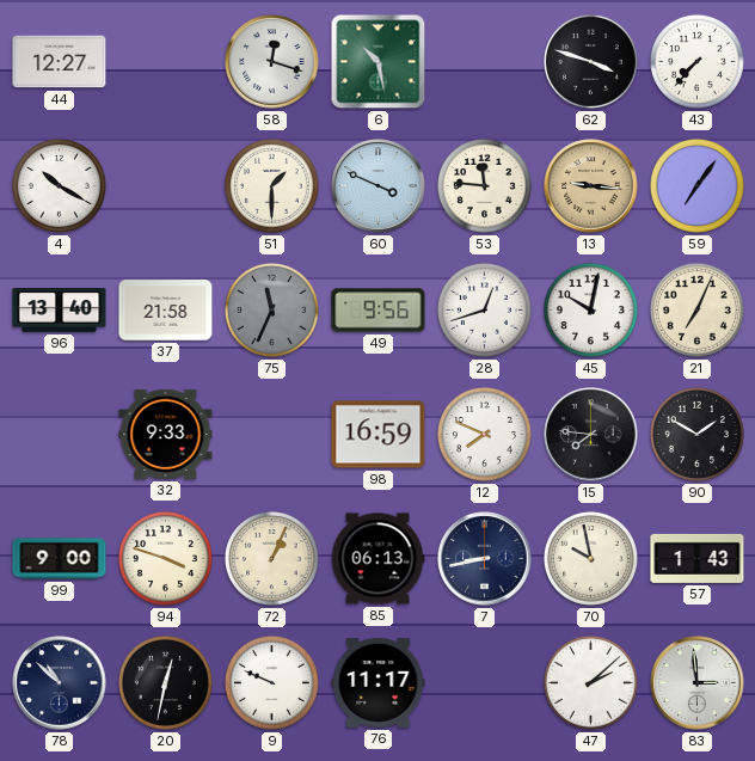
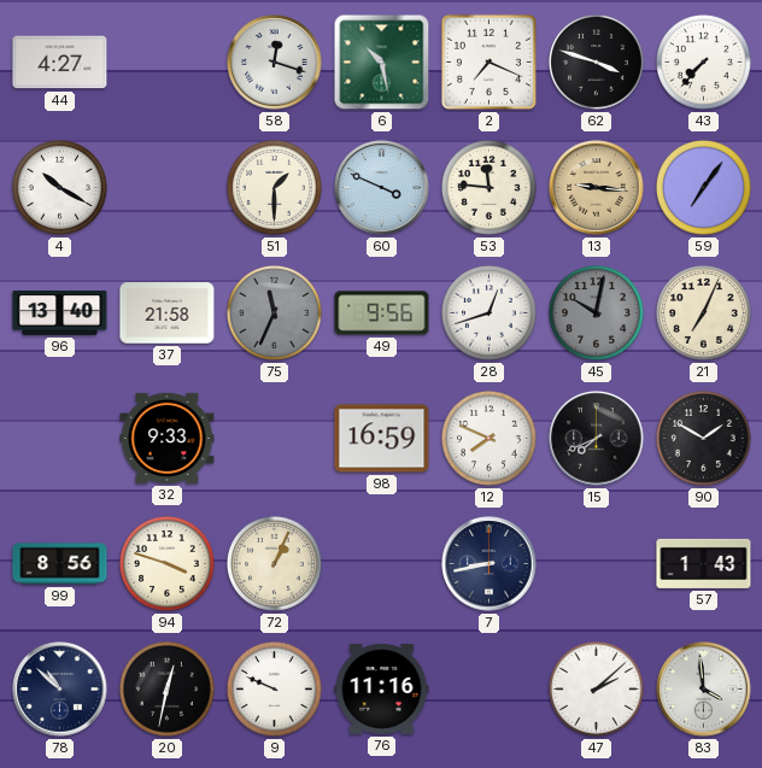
44: 12:27 -> 4:27 (60, 63)
2: none -> 7:19 (488, 61)
45 dial: white -> grey (596, 312)
15: 7:46 -> 7:41 (597, 439)
99: 9:00 -> 8:56 (60, 564)
85: 06:13 -> none (377, 559)
70: 9:58 -> none (590, 558)
76: 11:17 -> 11:16 (382, 688)
83: 2:59 -> 3:59 (704, 690)
